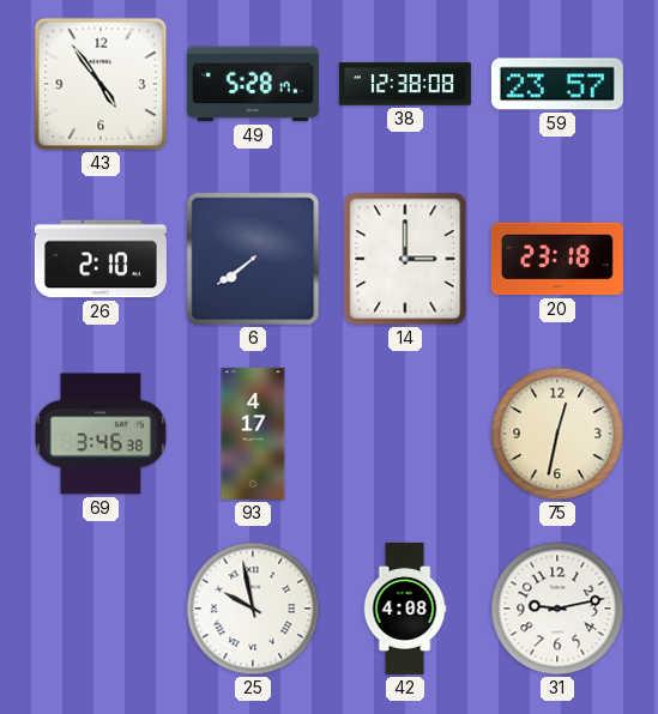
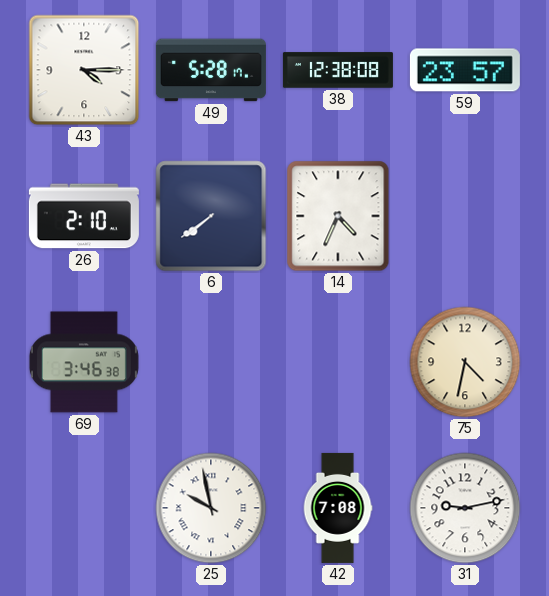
43: 4:54 -> 4:15 (84, 70)
14: 3:00 -> 4:34 (338, 216)
20: 23:18 -> none (557, 259)
93: 4:17 -> none (253, 434)
75: 12:32 -> 4:32 (465, 362)
42: 4:08 -> 7:08 (338, 508)
